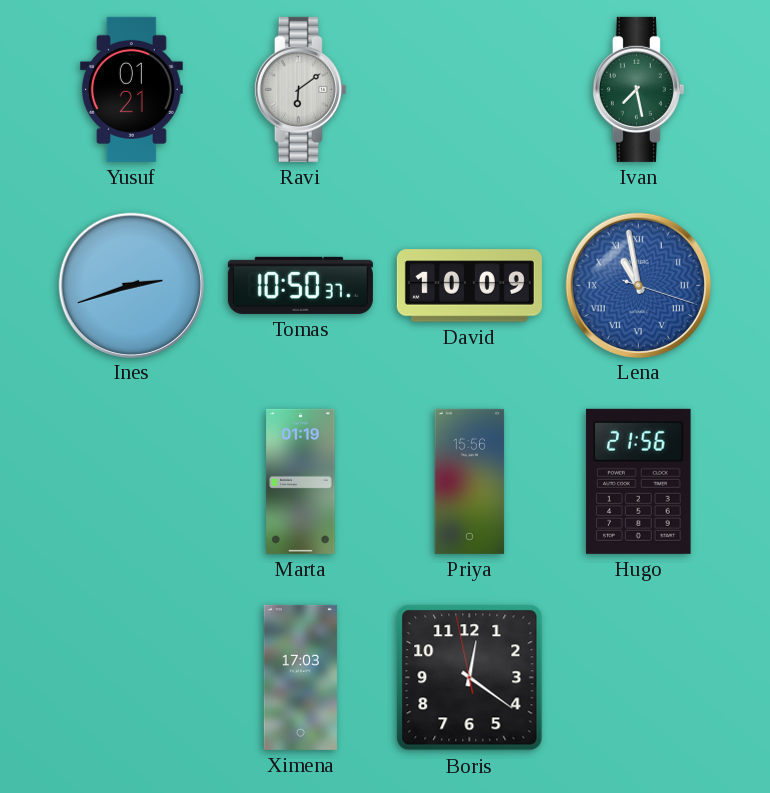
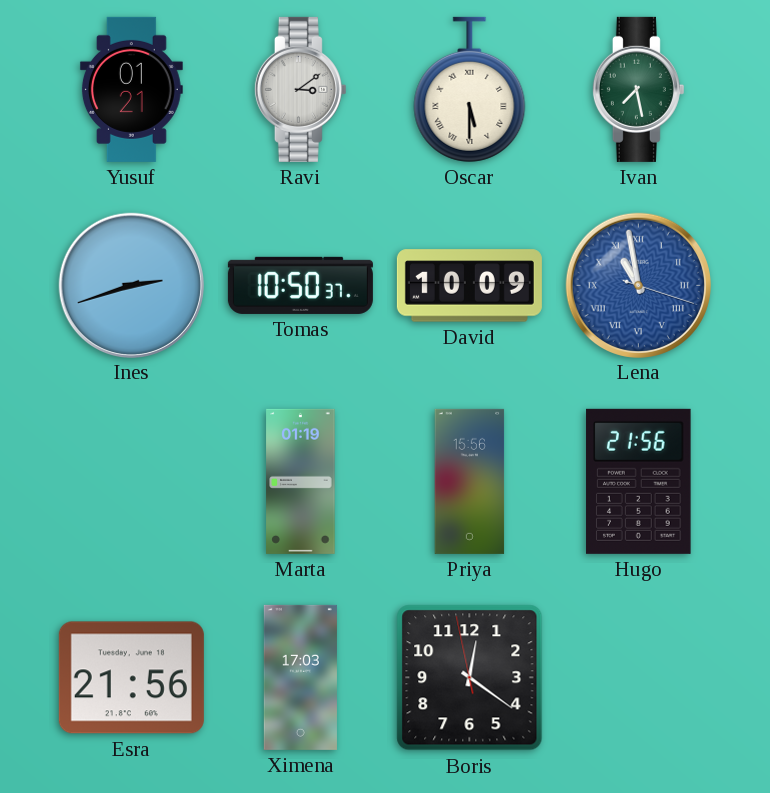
Ravi: 6:09 -> 3:09 (300, 89)
Oscar: none -> 5:30 (470, 89)
Esra: none -> 21:56 (131, 678)
